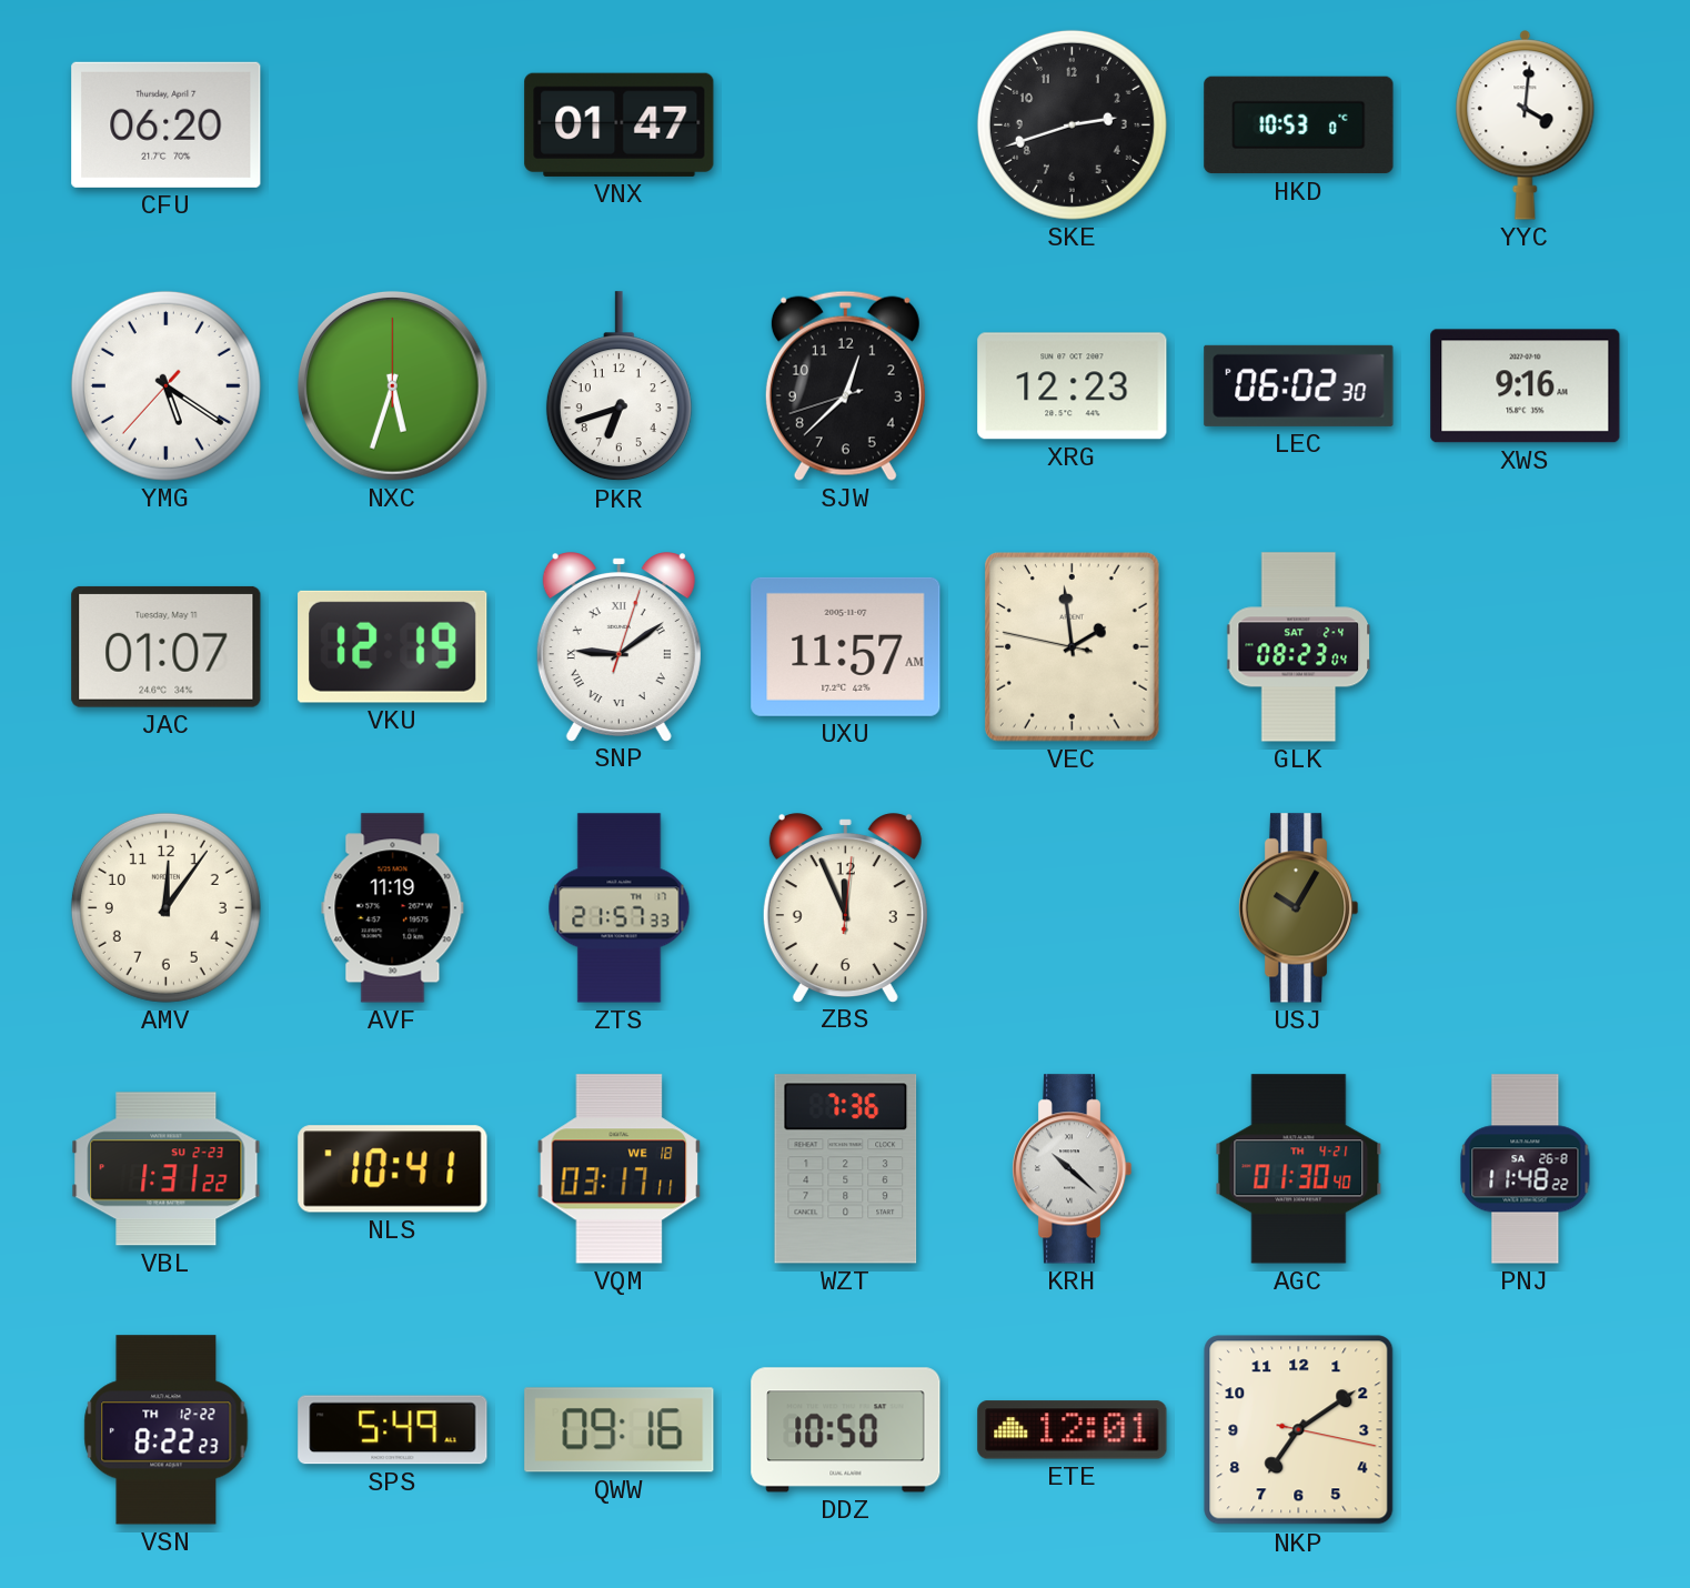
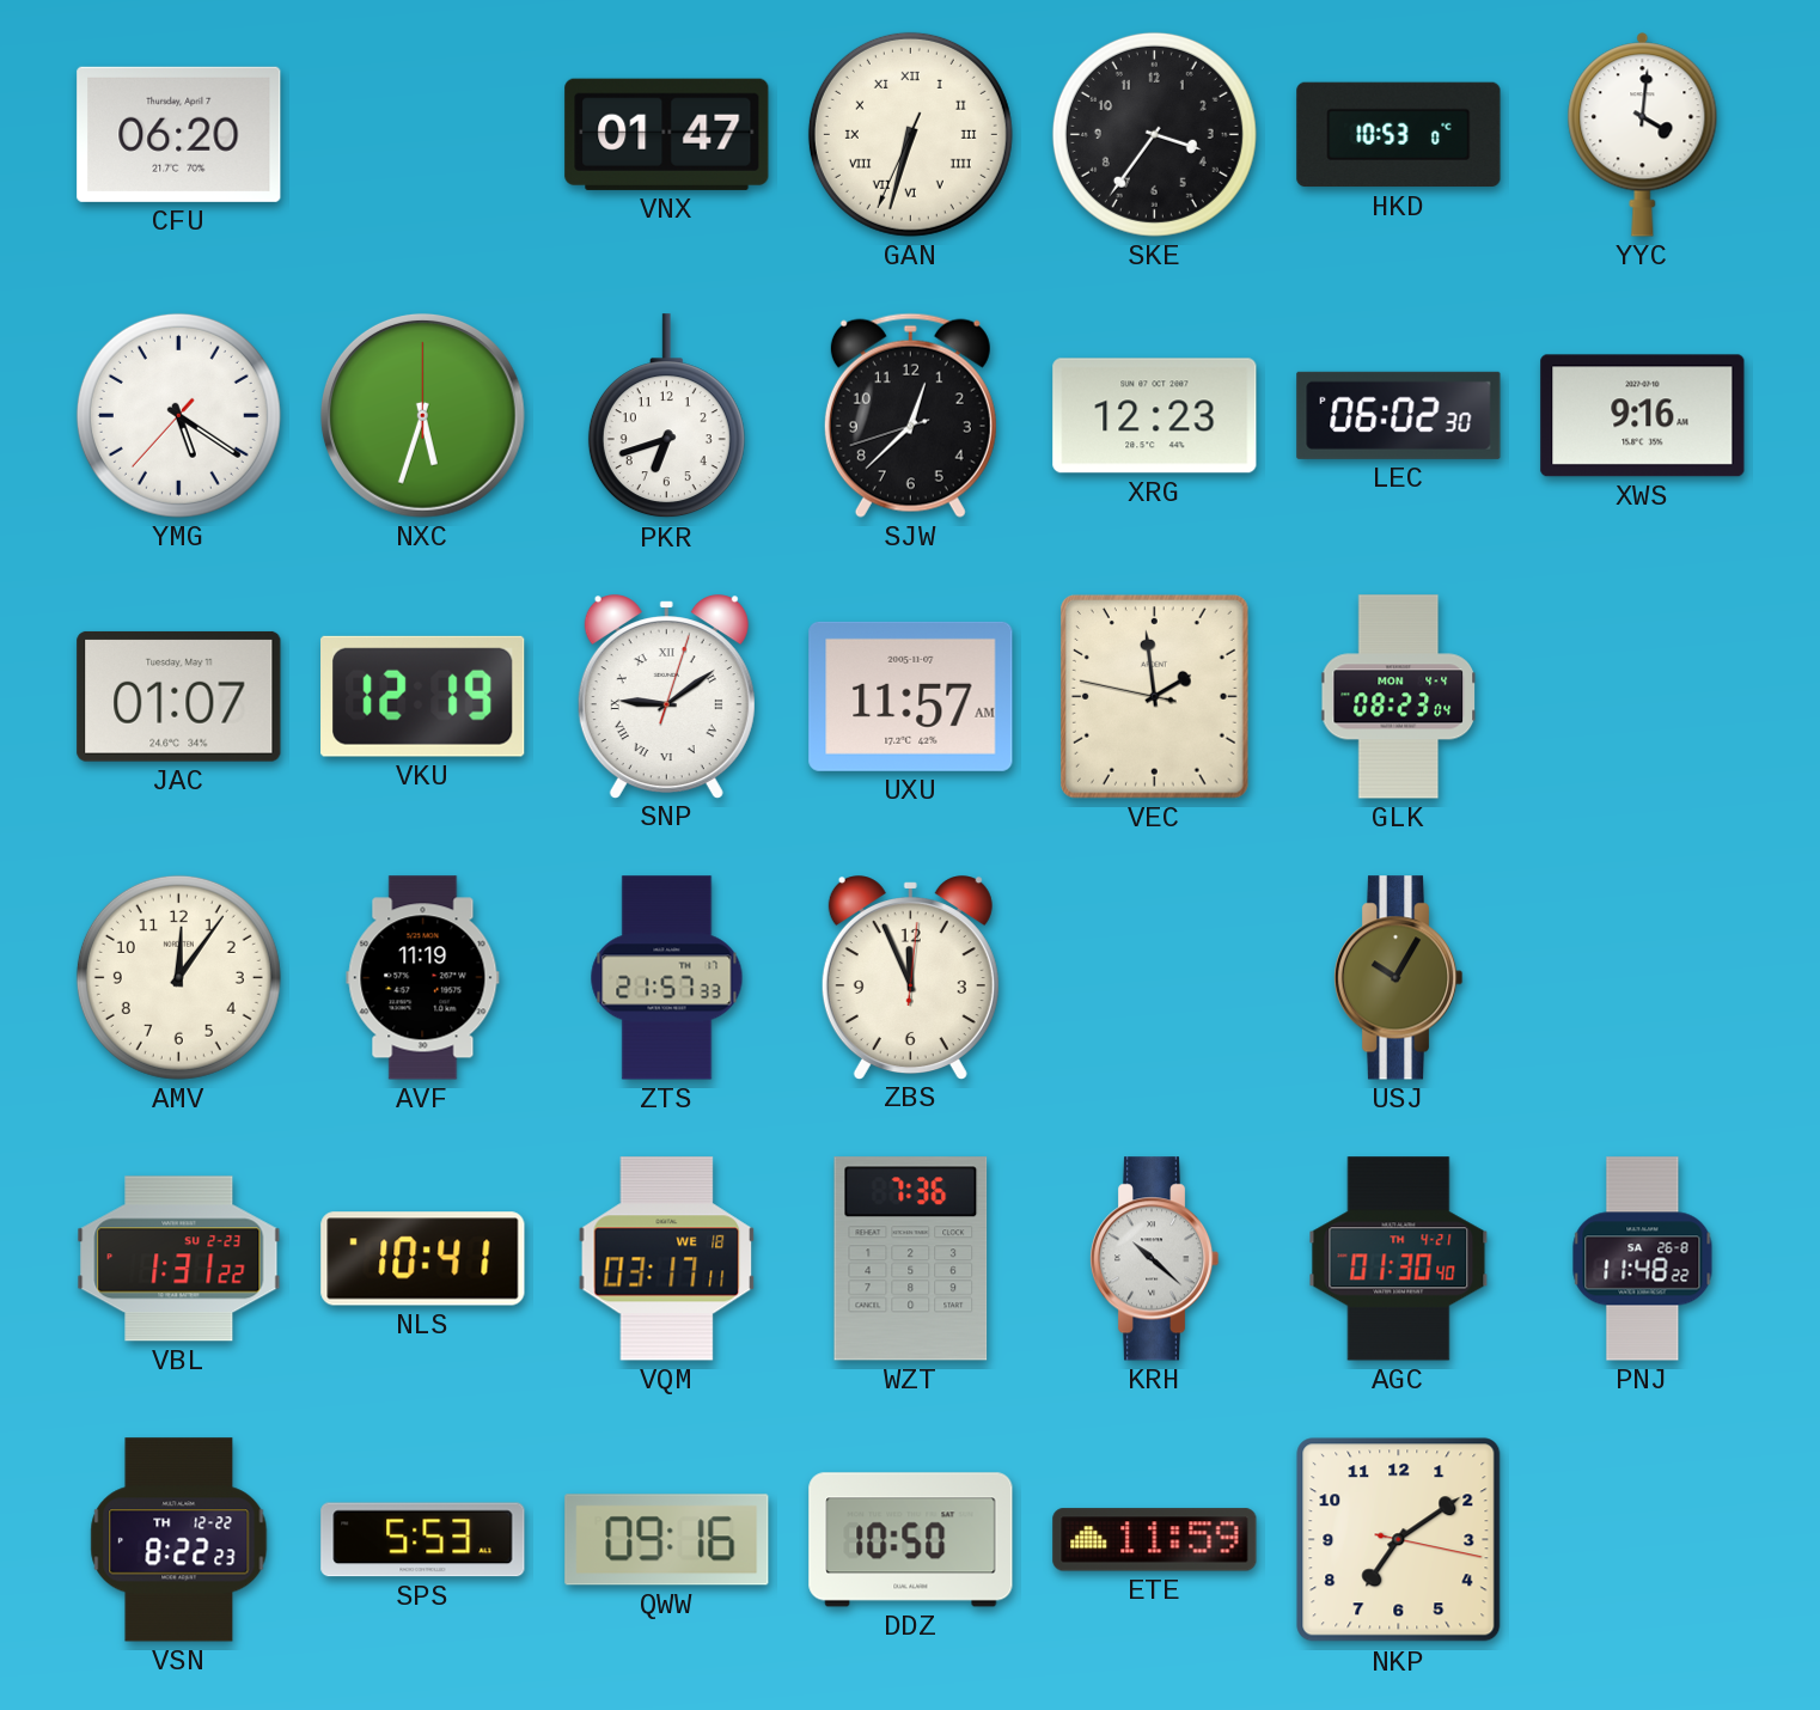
GAN: none -> 6:32 (910, 134)
SKE: 2:42 -> 3:36 (1154, 134)
GLK date: SAT 2-4 -> MON 4-4 (1399, 697)
SPS: 5:49 -> 5:53 (423, 1540)
ETE: 12:01 -> 11:59 (1155, 1540)
